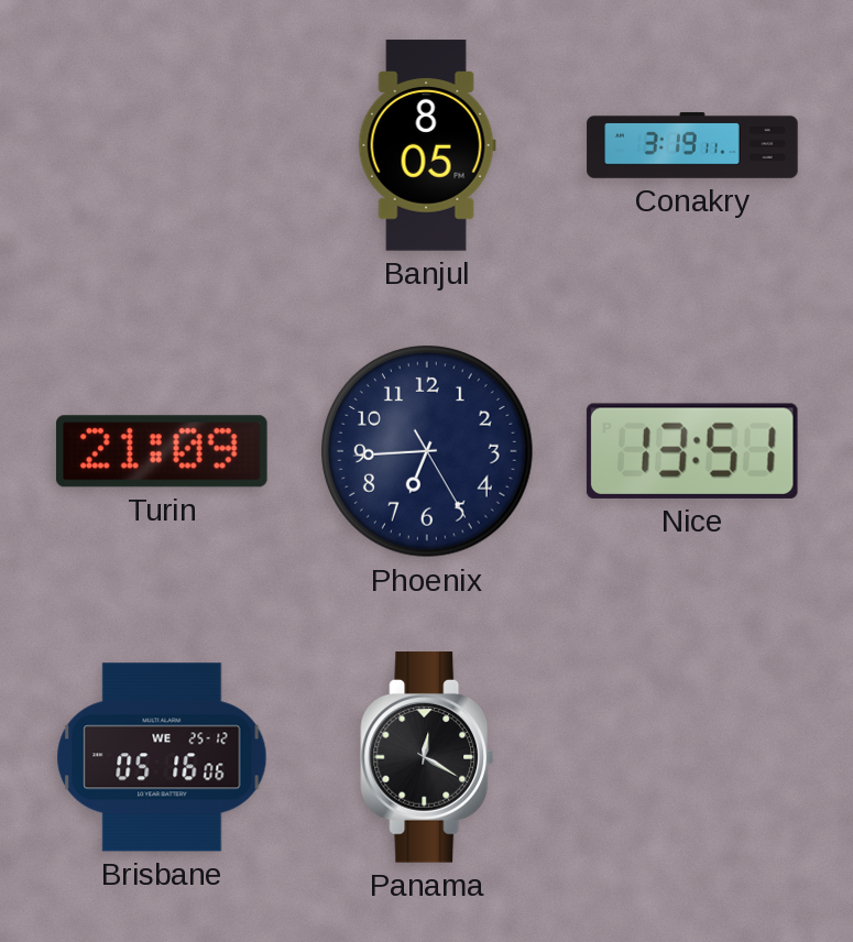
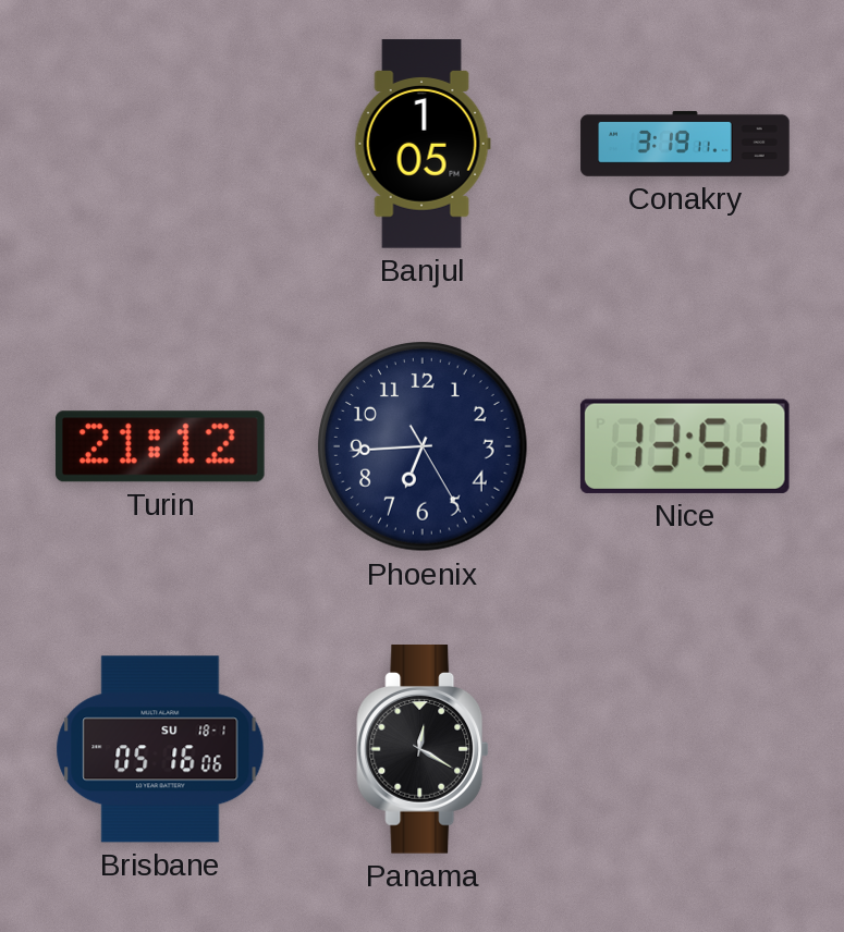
Banjul: 8:05 -> 1:05 (423, 144)
Turin: 21:09 -> 21:12 (160, 446)
Brisbane date: WE 25-12 -> SU 18-1 (160, 749)
